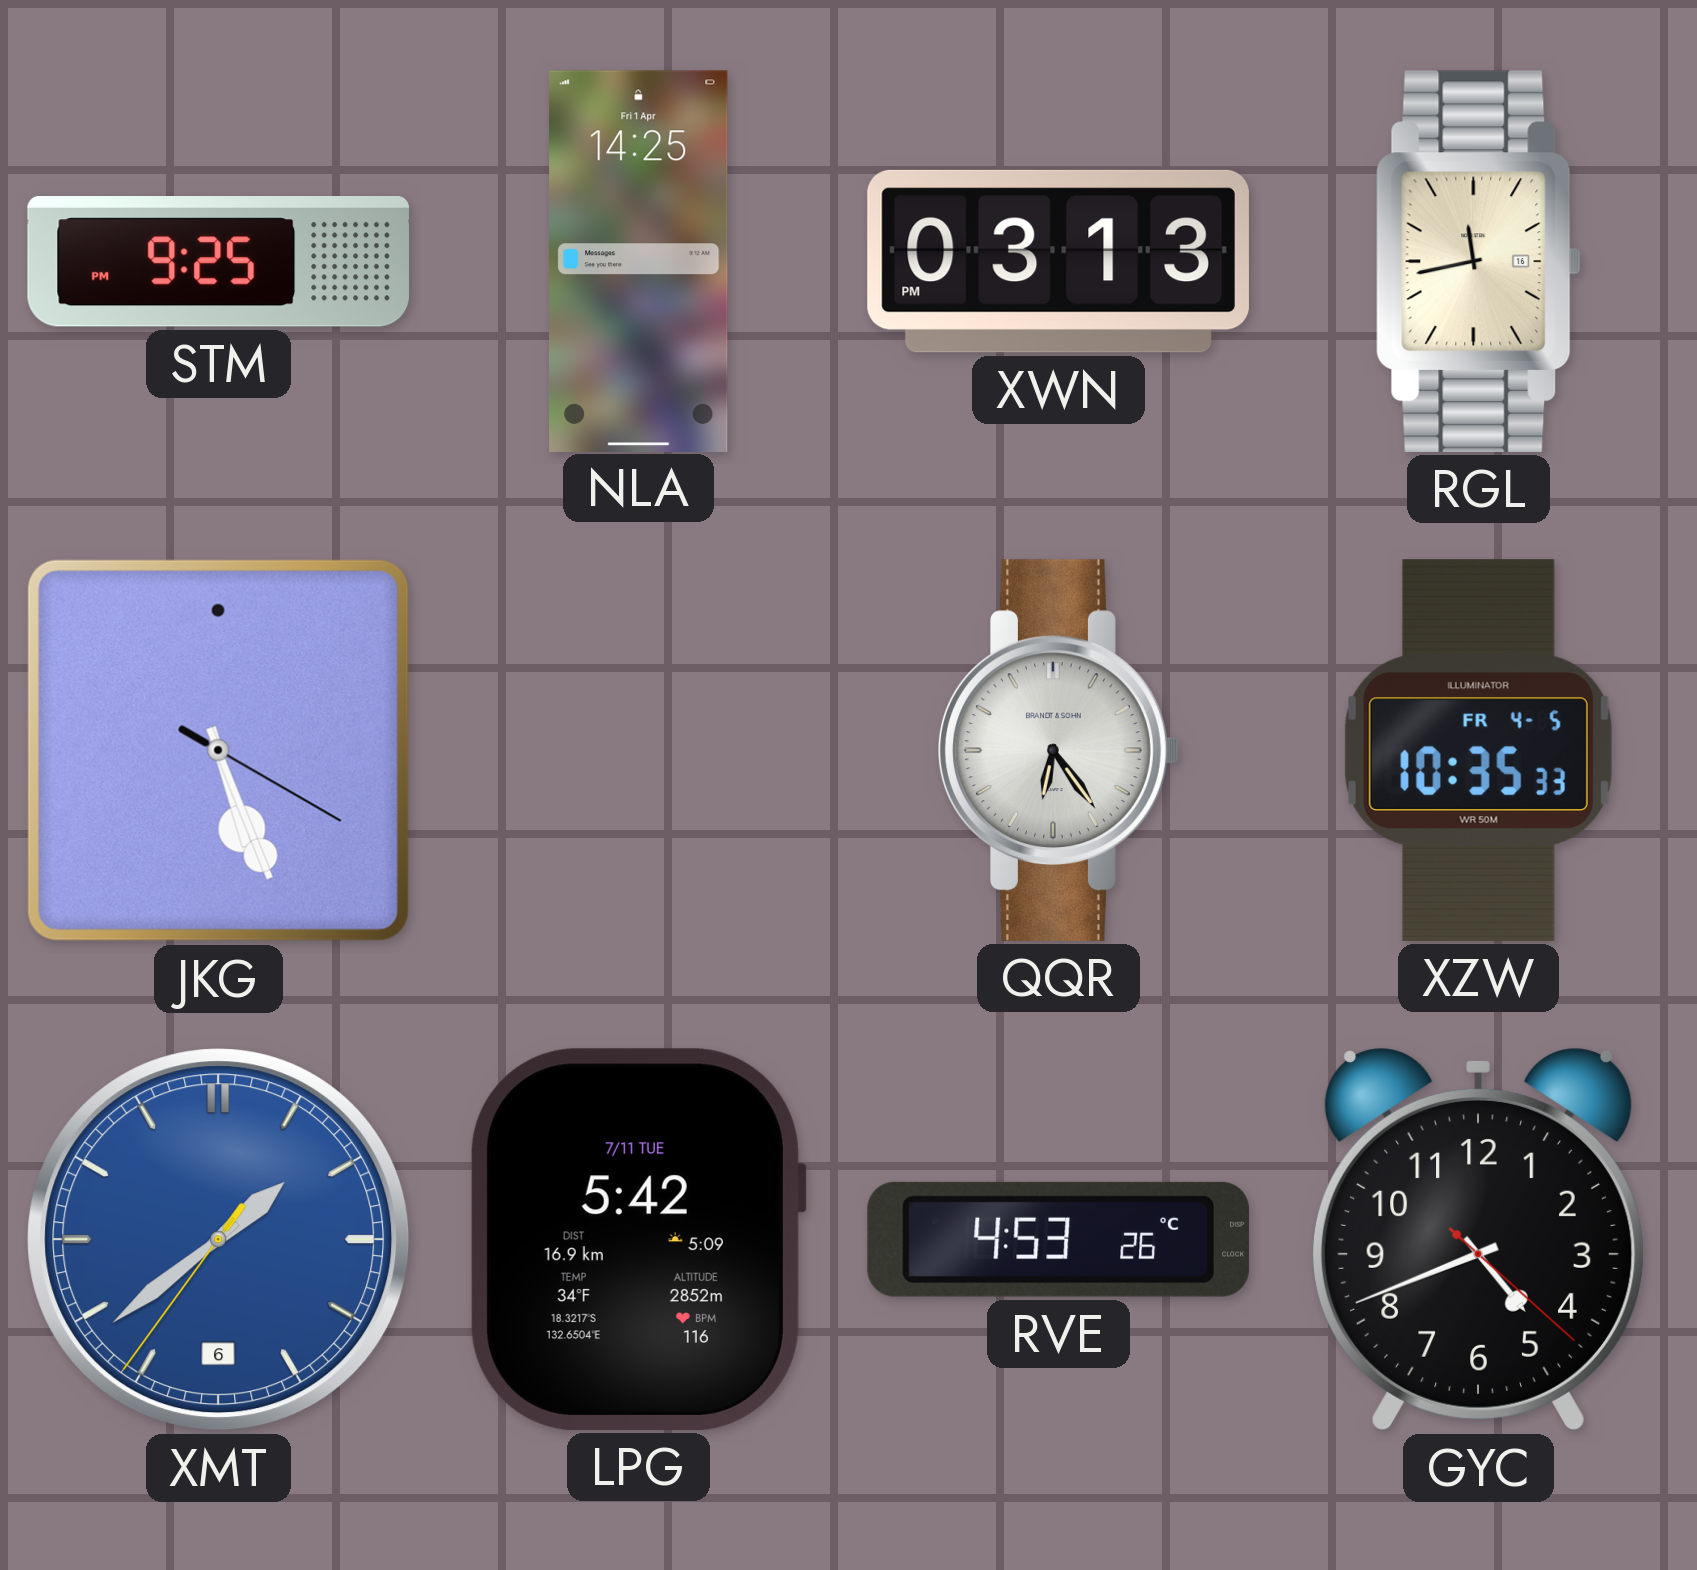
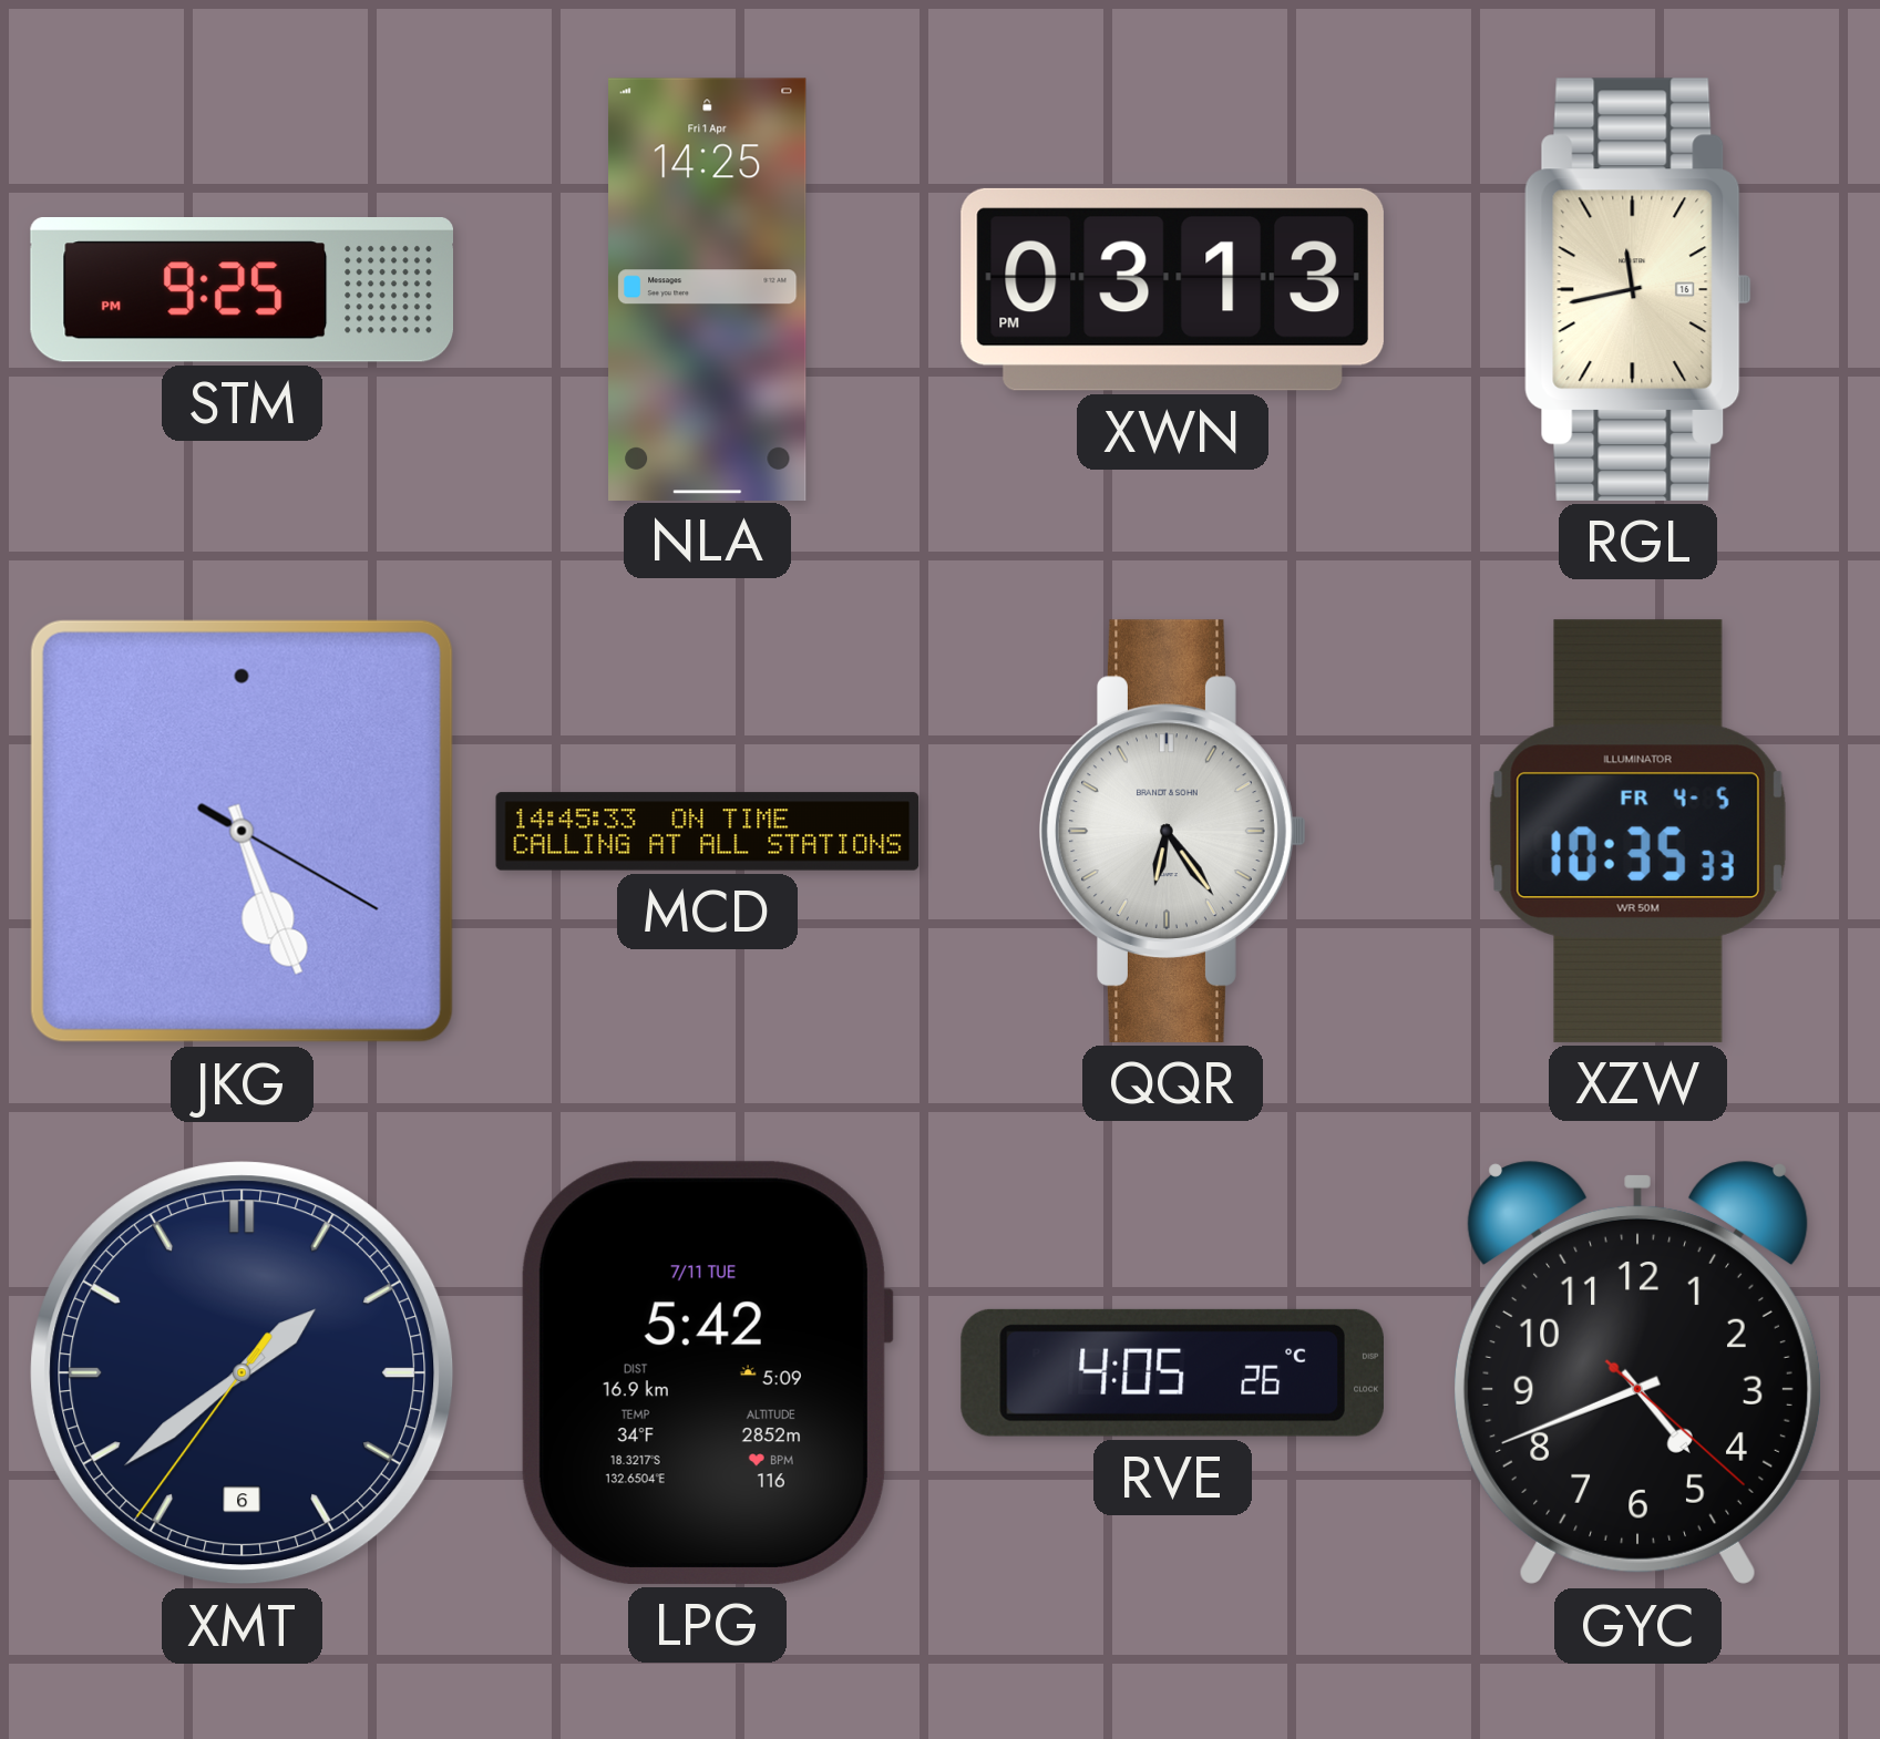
MCD: none -> 14:45 (708, 832)
XMT dial: blue -> navy (243, 1373)
RVE: 4:53 -> 4:05 (1172, 1372)
